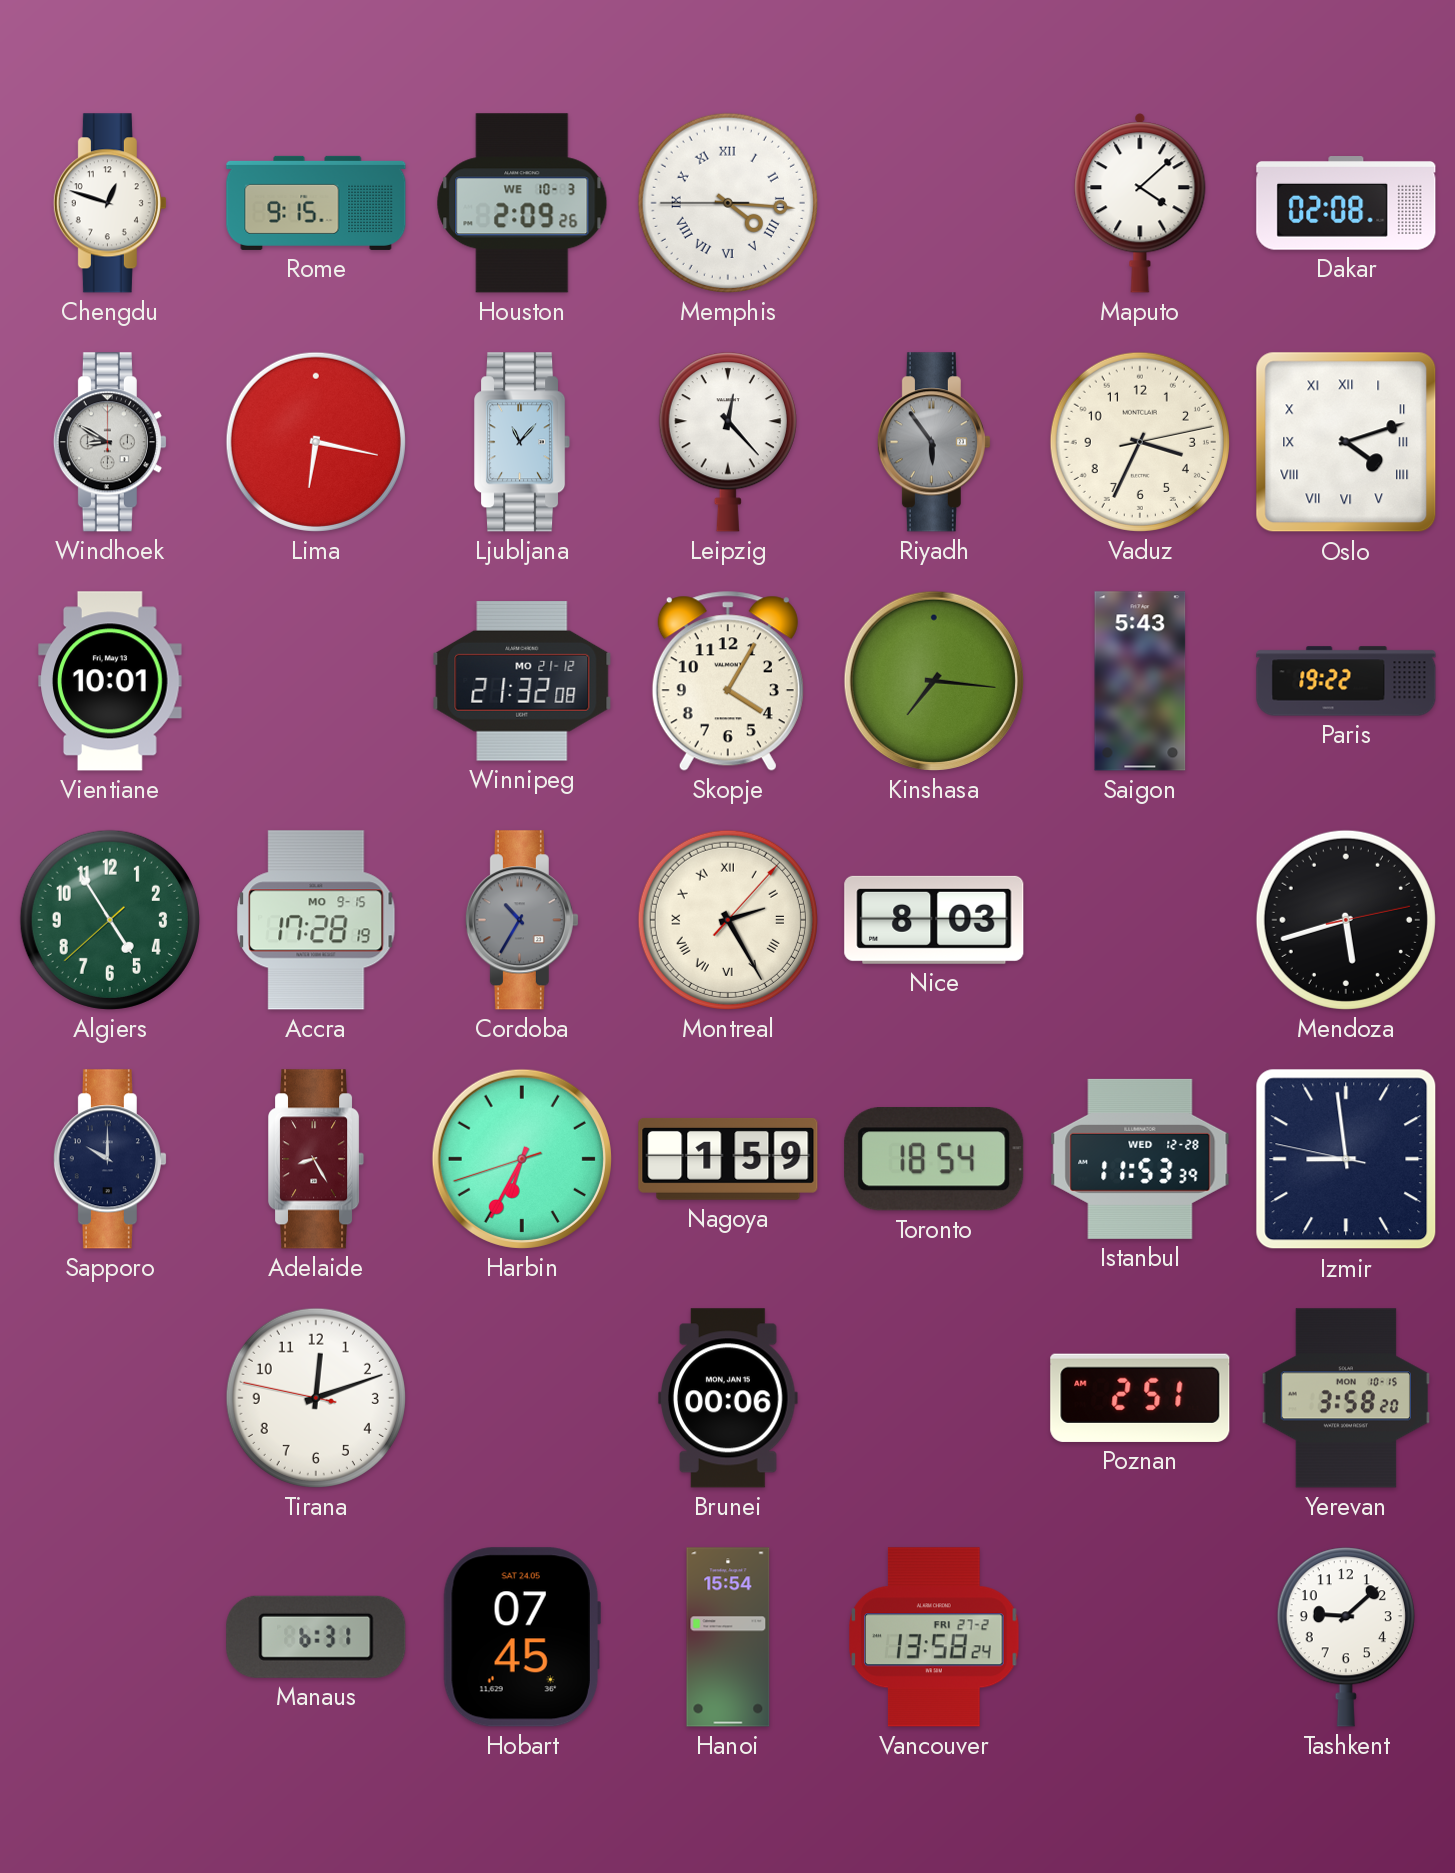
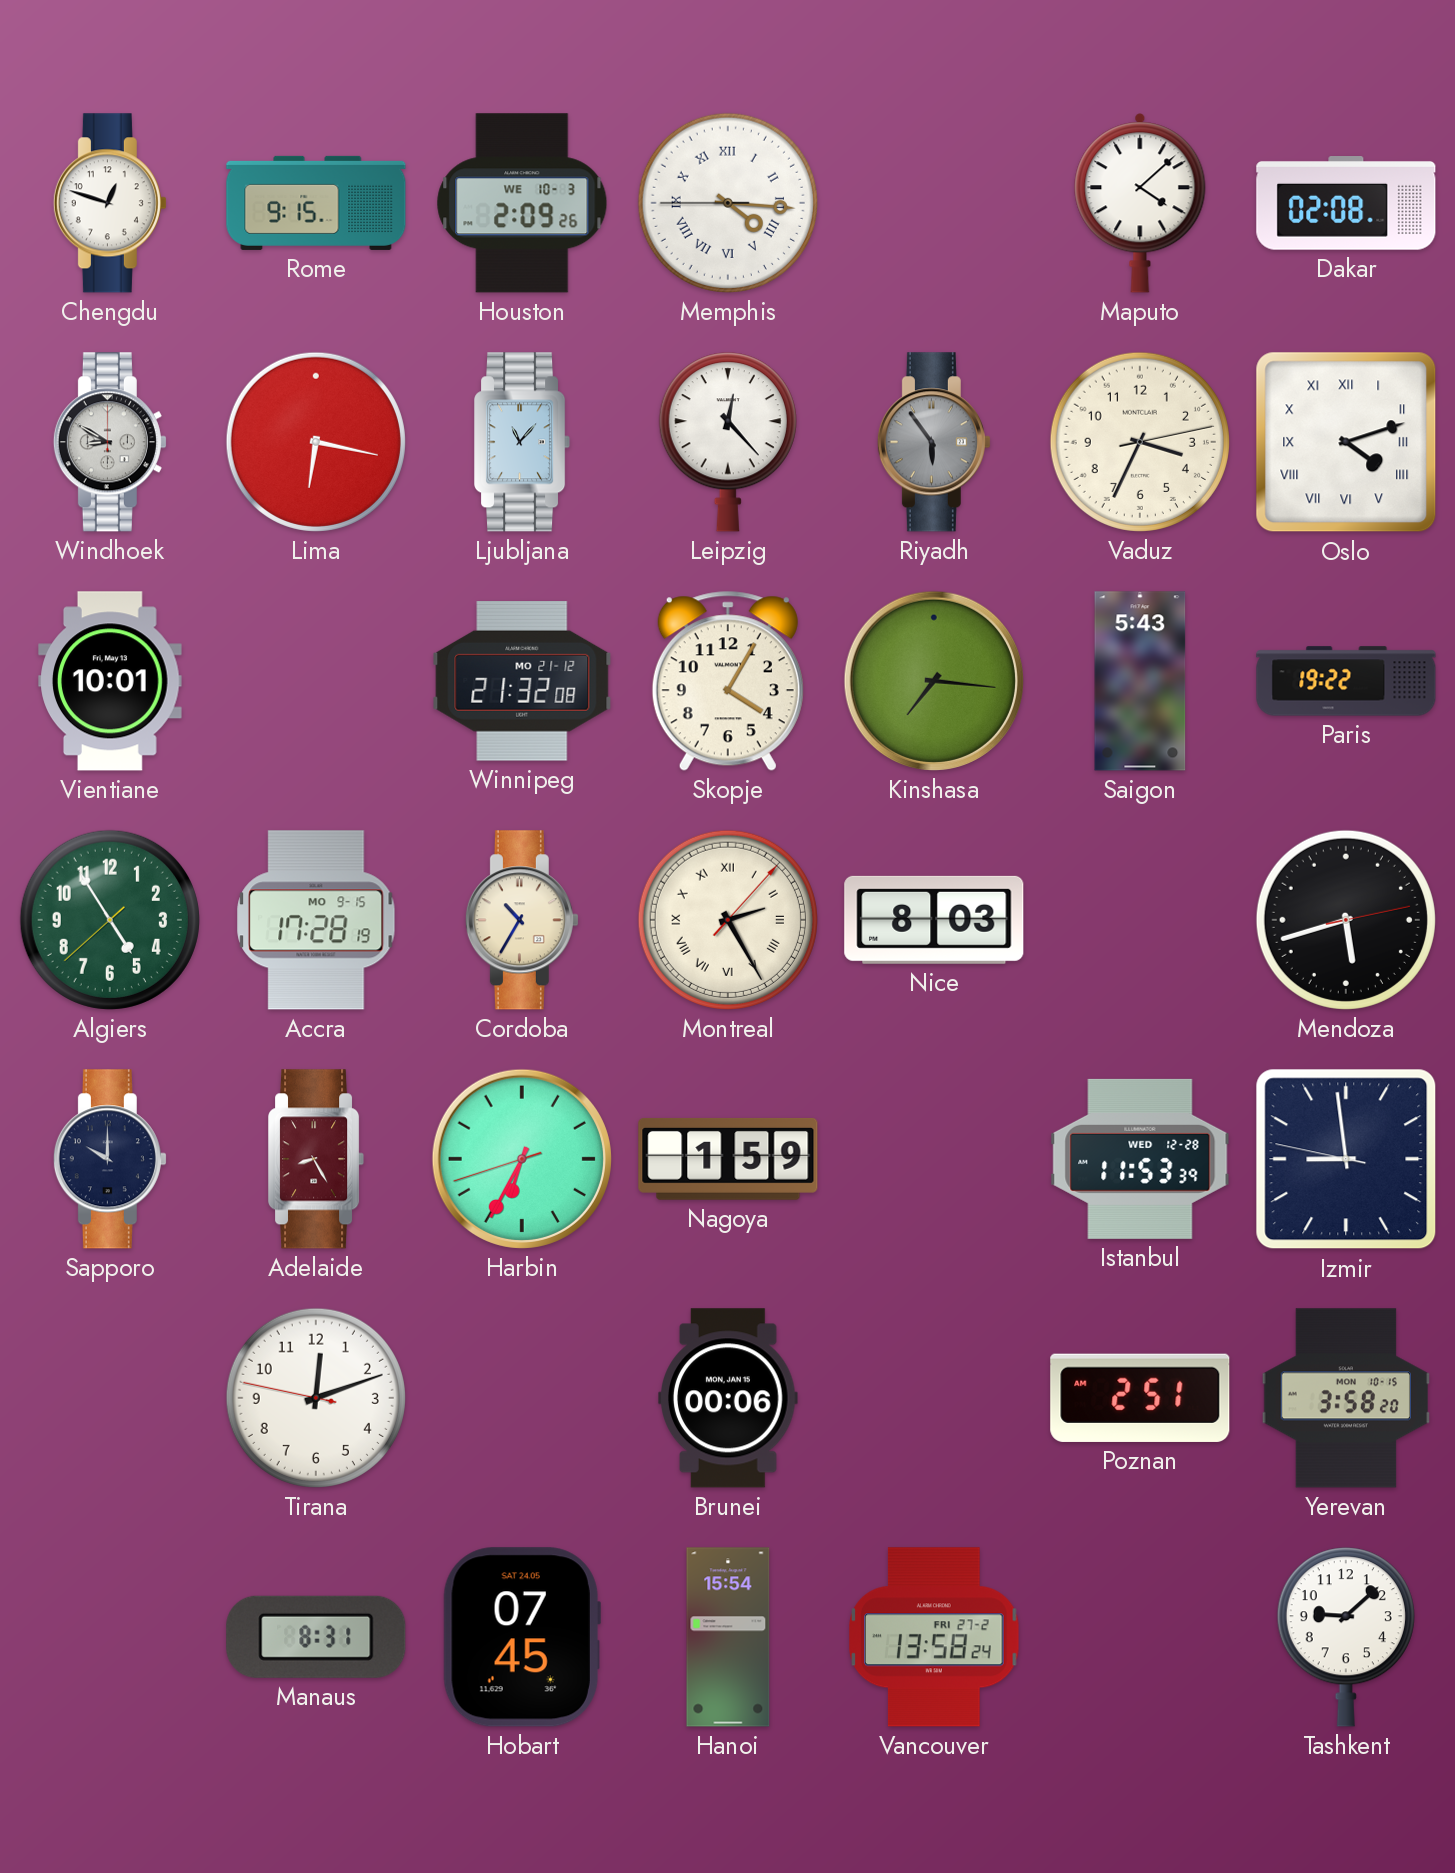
Cordoba dial: grey -> cream (522, 920)
Toronto: 18:54 -> none (934, 1159)
Manaus: 6:31 -> 8:31 (316, 1637)
